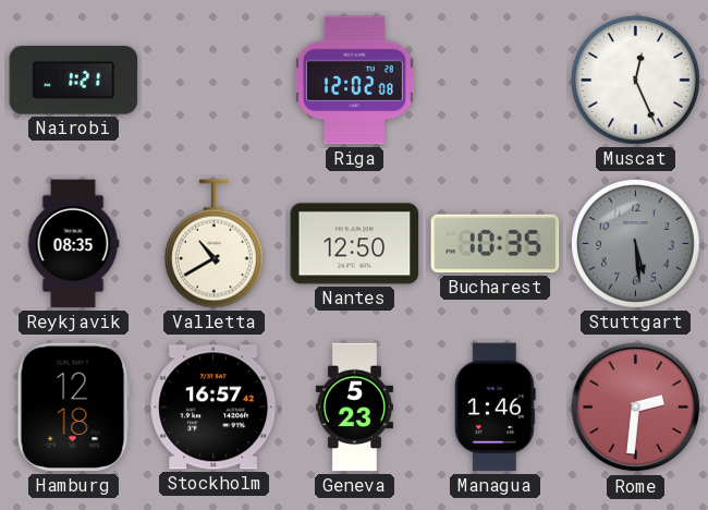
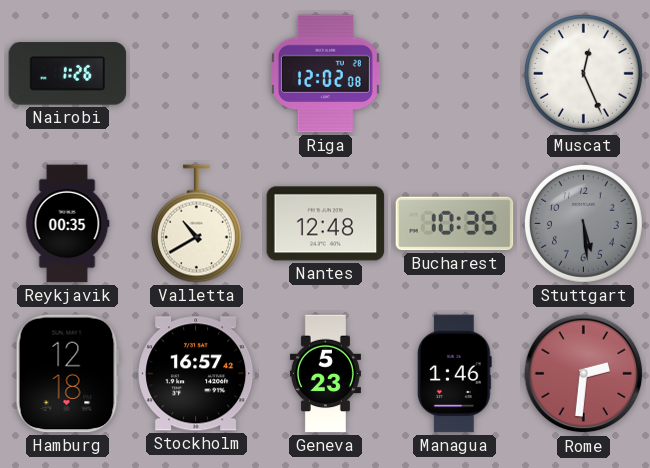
Nairobi: 1:21 -> 1:26 (68, 74)
Reykjavik: 08:35 -> 00:35 (67, 224)
Nantes: 12:50 -> 12:48 (326, 224)
